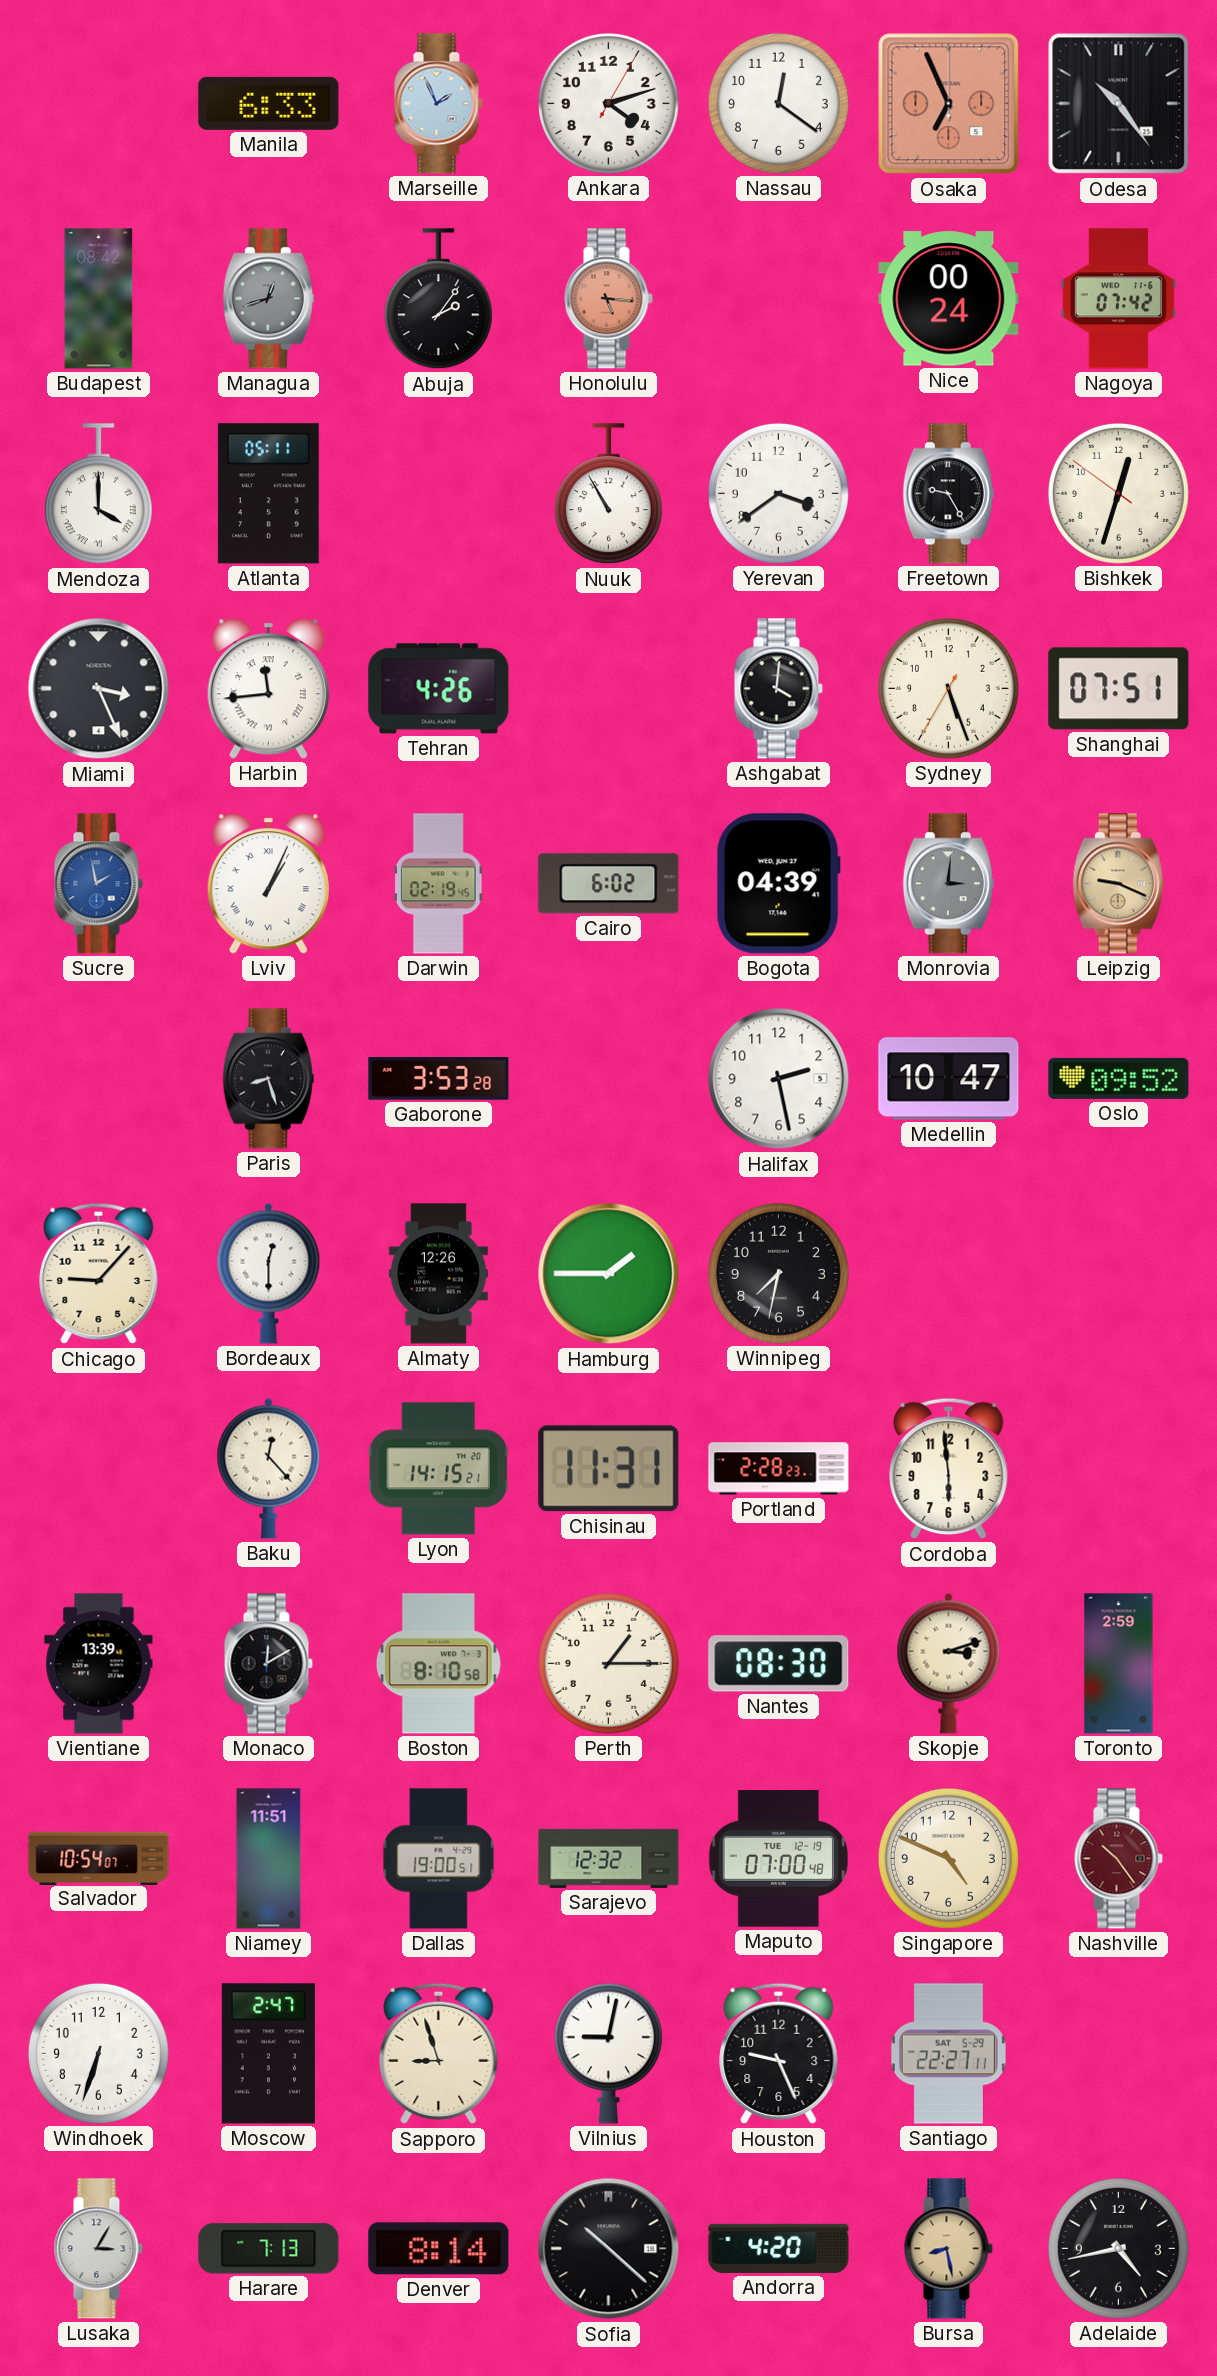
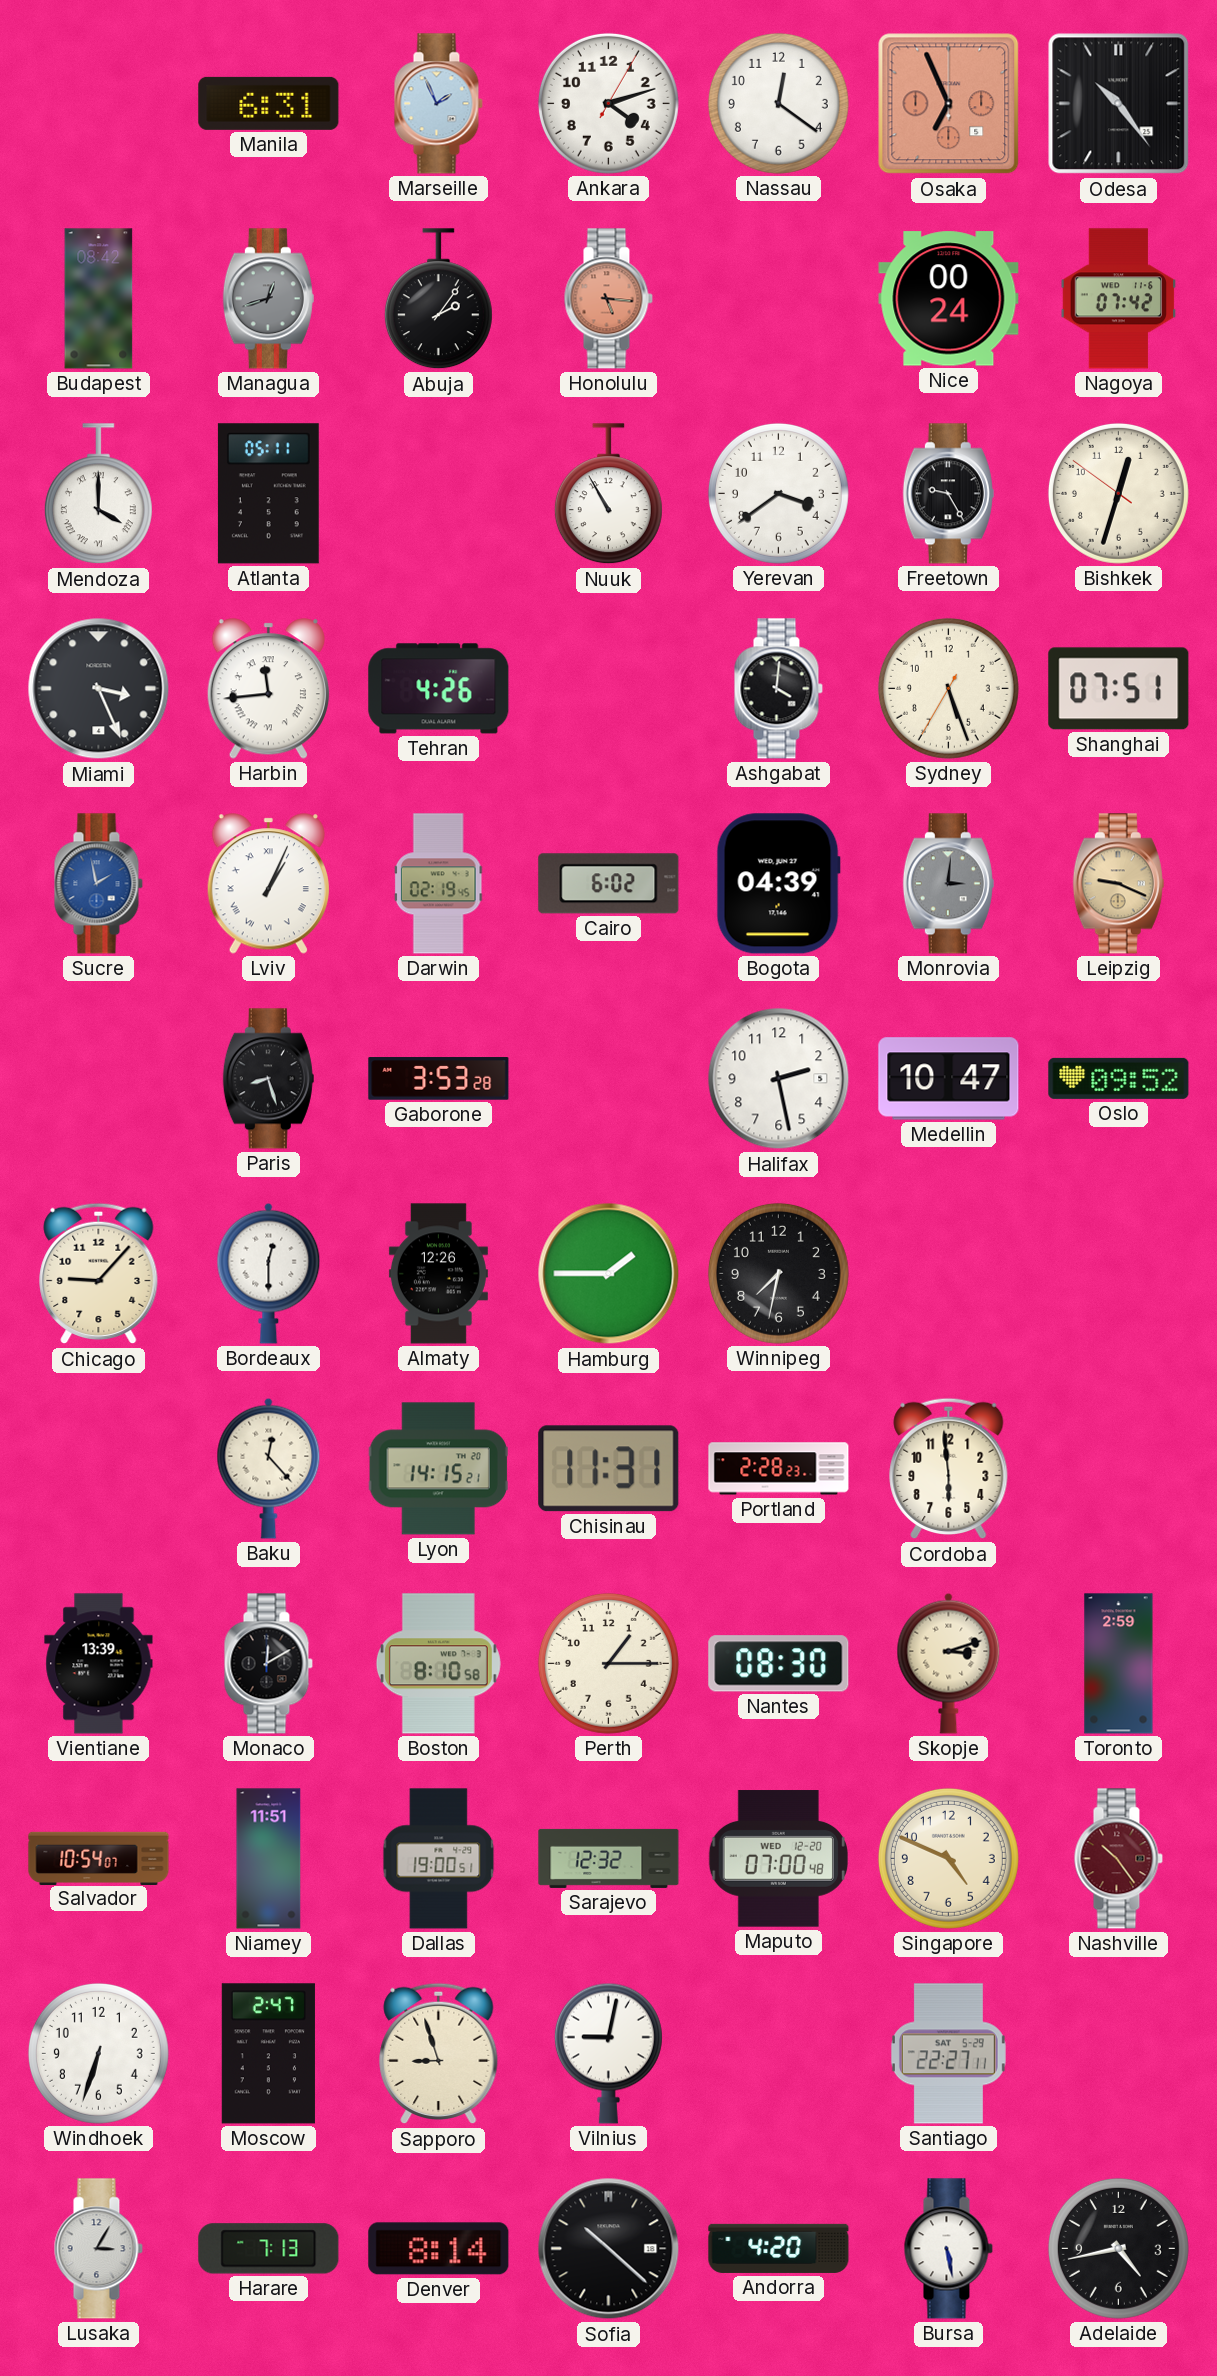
Manila: 6:33 -> 6:31 (269, 103)
Maputo date: TUE 12-19 -> WED 12-20 (778, 1859)
Houston: 9:26 -> none (779, 2054)
Bursa: 8:28 -> 5:28 (948, 2249)
Bursa dial: champagne -> white (948, 2249)
